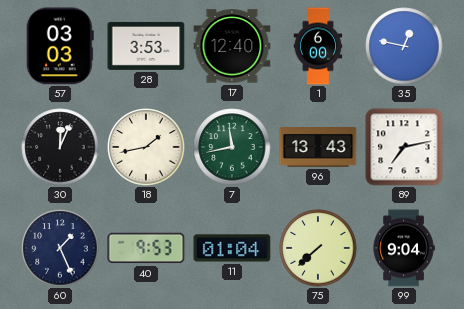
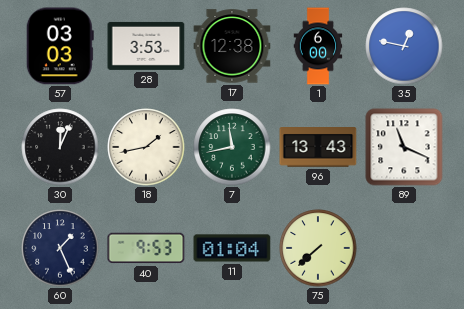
17: 12:40 -> 12:38 (232, 46)
89: 7:13 -> 11:19 (404, 147)
99: 9:04 -> none (404, 248)
